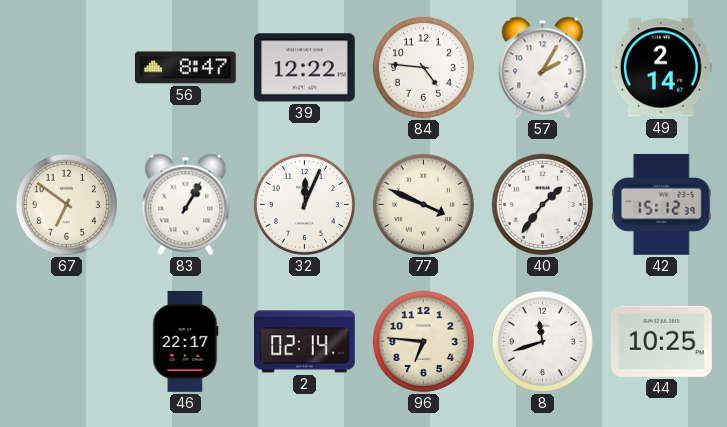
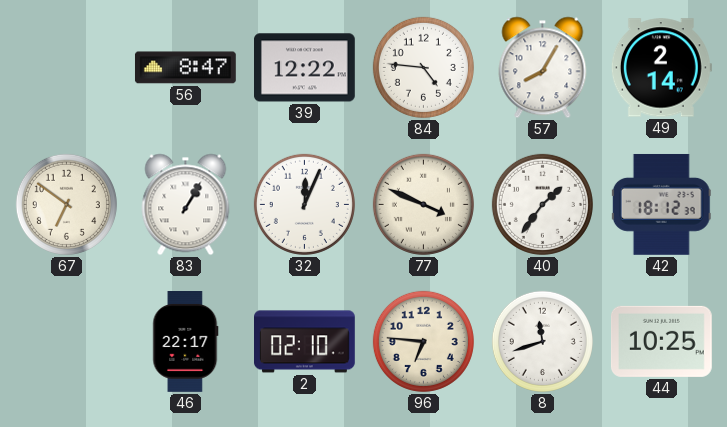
57: 2:05 -> 8:05 (543, 68)
42: 15:12 -> 18:12 (661, 204)
2: 02:14 -> 02:10 (305, 342)
